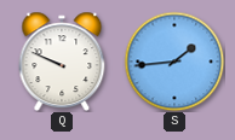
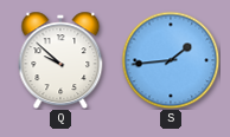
Q: 9:49 -> 9:52 (60, 60)
